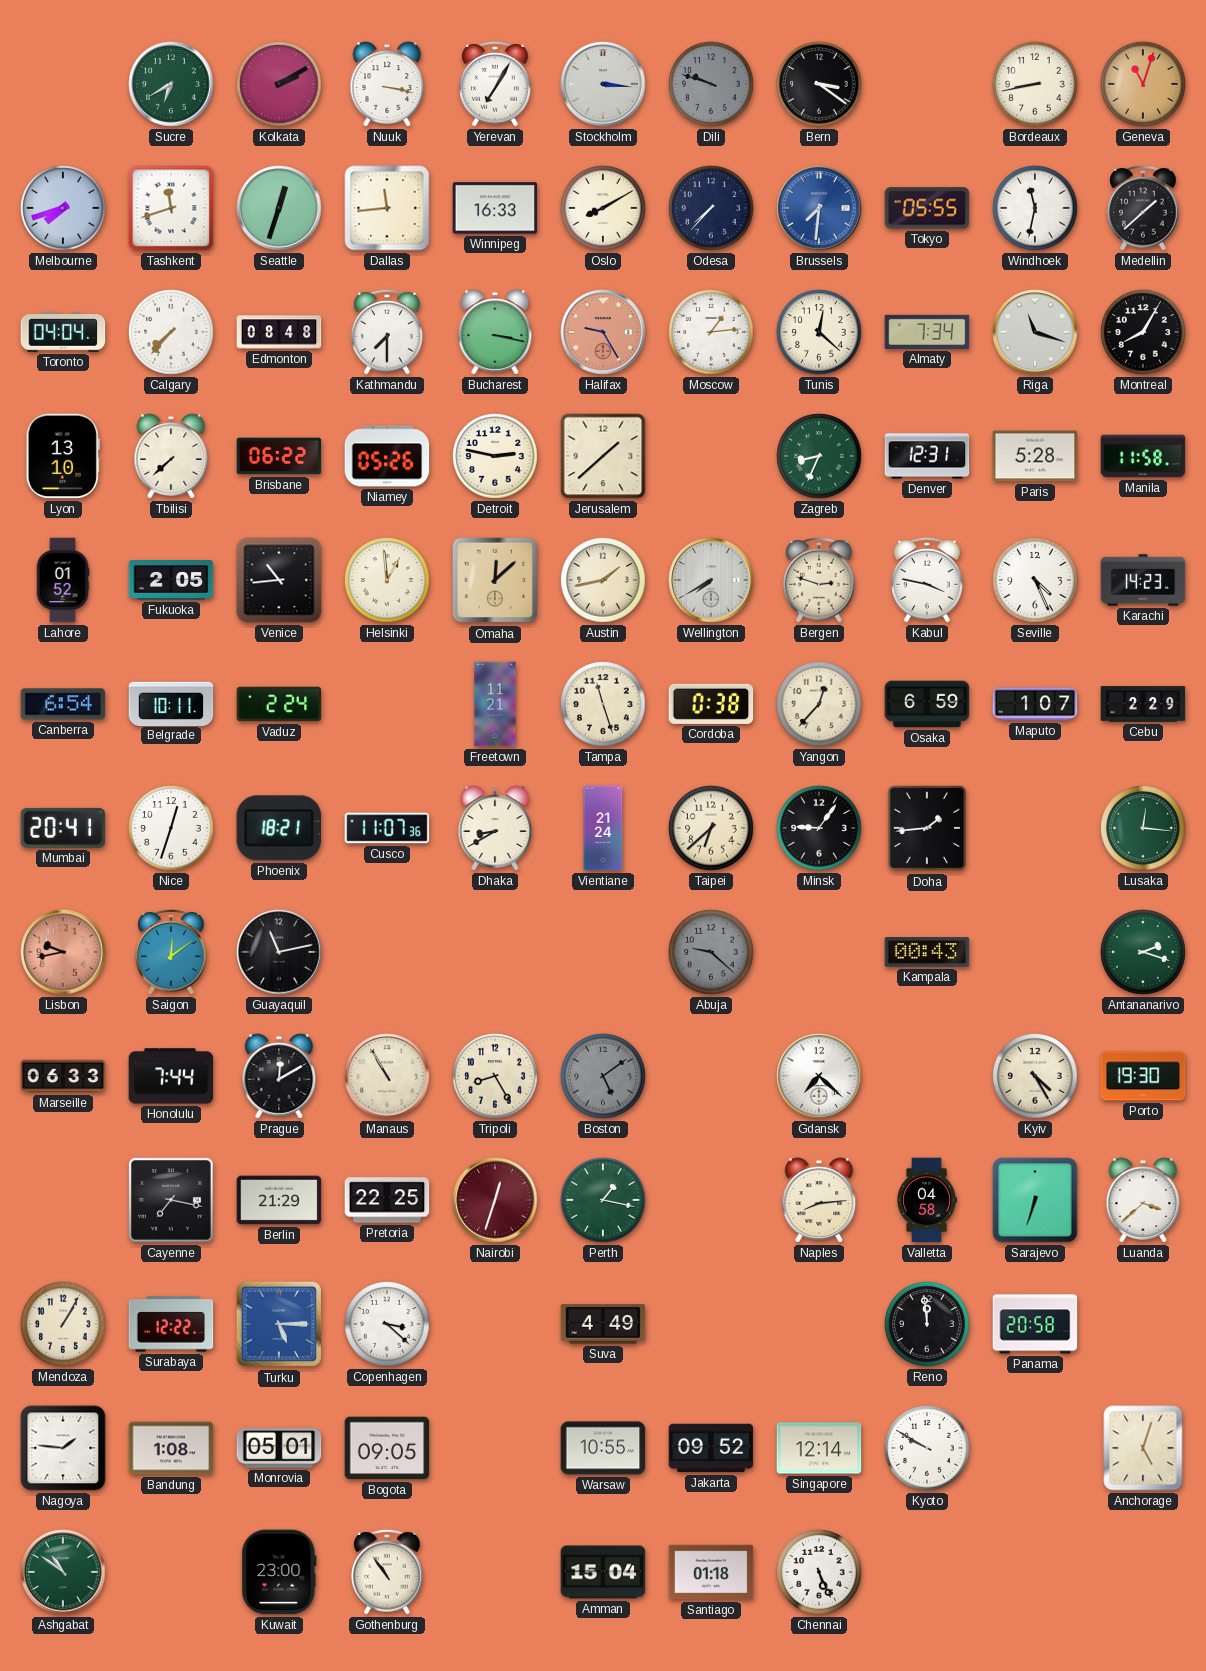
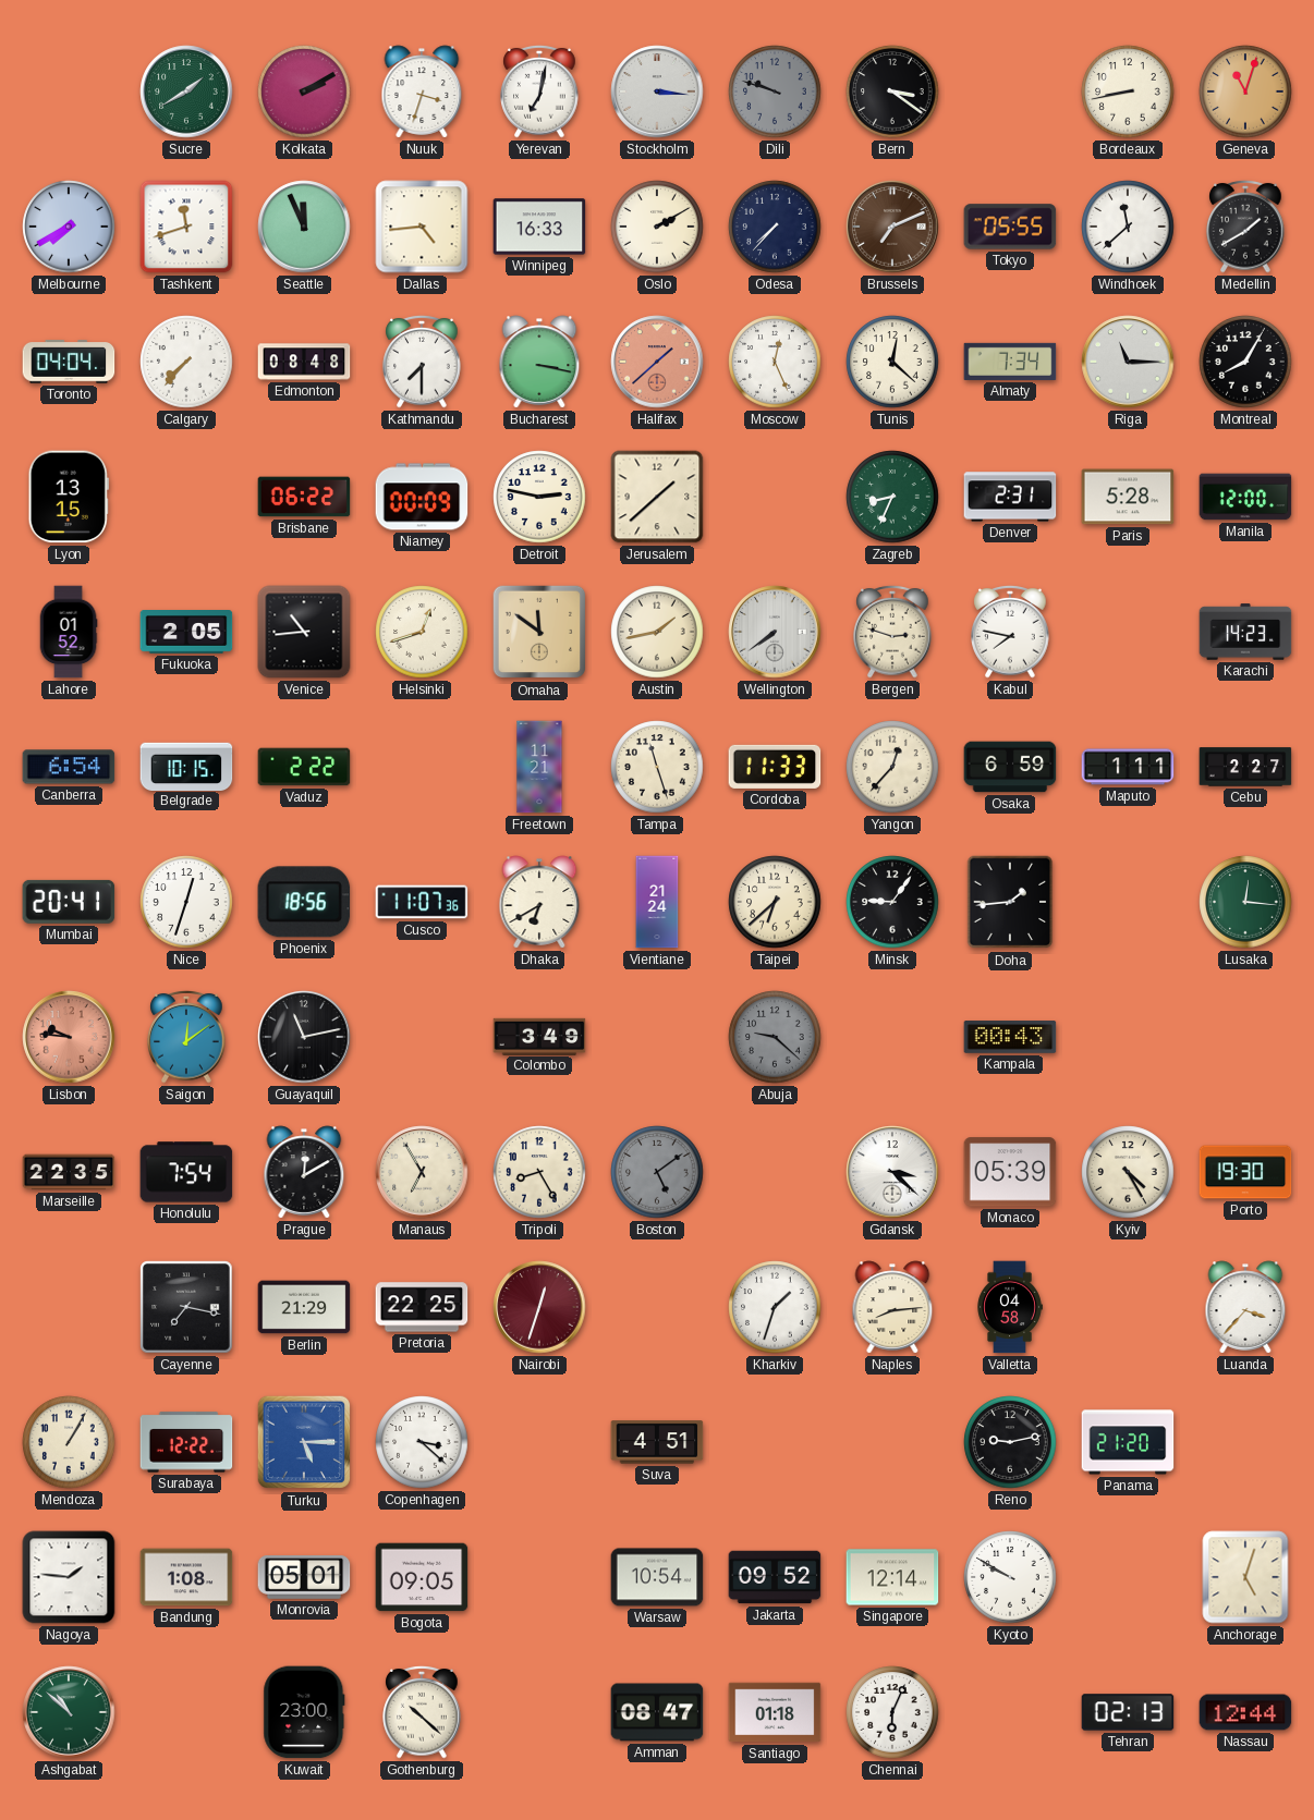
Sucre: 6:40 -> 1:40 (186, 91)
Nuuk: 3:17 -> 3:33 (422, 91)
Yerevan: 7:05 -> 7:02 (539, 91)
Melbourne: 7:42 -> 7:40 (69, 227)
Seattle: 12:33 -> 11:56 (304, 227)
Dallas: 11:44 -> 4:44 (422, 227)
Oslo: 8:10 -> 2:10 (657, 227)
Brussels: 7:31 -> 7:11 (892, 227)
Brussels dial: blue -> brown (892, 227)
Windhoek: 11:32 -> 11:38 (1128, 227)
Medellin: 1:38 -> 1:40 (1245, 227)
Halifax: 9:25 -> 1:38 (657, 362)
Moscow: 1:14 -> 12:26 (775, 362)
Riga: 11:18 -> 11:15 (1128, 362)
Lyon: 13:10 -> 13:15 (69, 497)
Tbilisi: 7:38 -> none (171, 456)
Niamey: 05:26 -> 00:09 (422, 497)
Denver: 12:31 -> 2:31 (1010, 497)
Manila: 11:58 -> 12:00 (1245, 497)
Helsinki: 12:59 -> 12:42 (422, 632)
Omaha: 12:08 -> 11:51 (539, 632)
Wellington: 7:40 -> 7:39 (775, 632)
Kabul: 3:47 -> 7:47 (1010, 632)
Seville: 4:26 -> none (1035, 580)
Belgrade: 10:11 -> 10:15 (186, 766)
Vaduz: 2:24 -> 2:22 (304, 767)
Cordoba: 0:38 -> 11:33 (775, 767)
Maputo: 1:07 -> 1:11 (1128, 767)
Cebu: 2:29 -> 2:27 (1245, 767)
Phoenix: 18:21 -> 18:56 (304, 902)
Dhaka: 8:40 -> 6:40 (539, 902)
Lisbon: 9:43 -> 9:46 (69, 1037)
Colombo: none -> 3:49 (539, 1036)
Antananarivo: 2:18 -> none (1143, 952)
Marseille: 06:33 -> 22:35 (69, 1172)
Honolulu: 7:44 -> 7:54 (186, 1172)
Manaus: 10:55 -> 6:55 (422, 1172)
Gdansk: 7:22 -> 3:22 (892, 1172)
Monaco: none -> 05:39 (1010, 1172)
Perth: 1:17 -> none (603, 1200)
Kharkiv: none -> 1:33 (775, 1307)
Sarajevo: 6:33 -> none (1035, 1200)
Luanda: 3:38 -> 3:37 (1245, 1307)
Suva: 4:49 -> 4:51 (657, 1442)
Reno: 11:59 -> 9:13 (1010, 1442)
Panama: 20:58 -> 21:20 (1128, 1442)
Warsaw: 10:55 -> 10:54 (657, 1577)
Ashgabat: 10:51 -> 10:52 (69, 1712)
Gothenburg: 10:54 -> 10:22 (422, 1712)
Amman: 15:04 -> 08:47 (657, 1712)
Chennai: 5:26 -> 6:04 (892, 1712)
Tehran: none -> 02:13 (1128, 1712)
Nassau: none -> 12:44 (1245, 1712)
